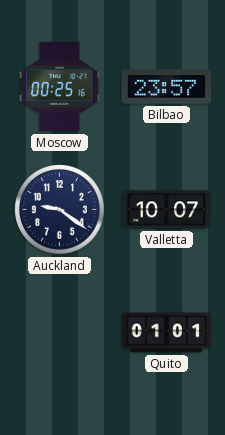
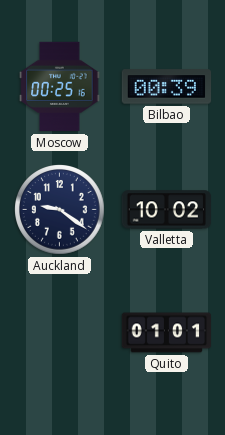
Bilbao: 23:57 -> 00:39 (167, 87)
Valletta: 10:07 -> 10:02 (167, 210)
